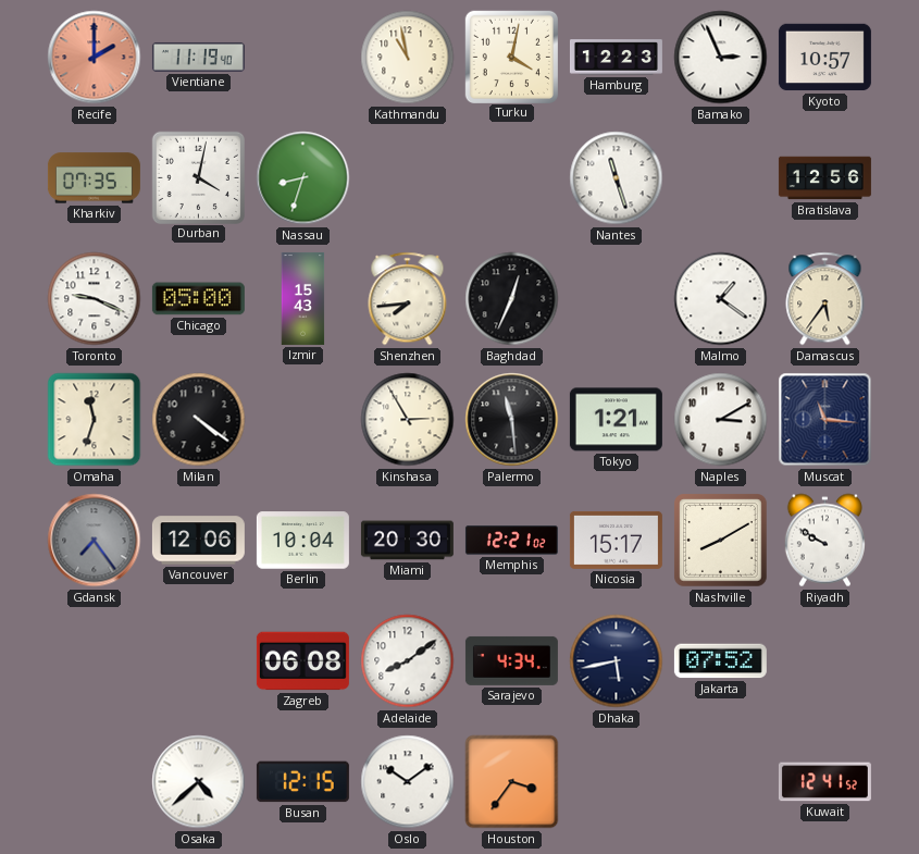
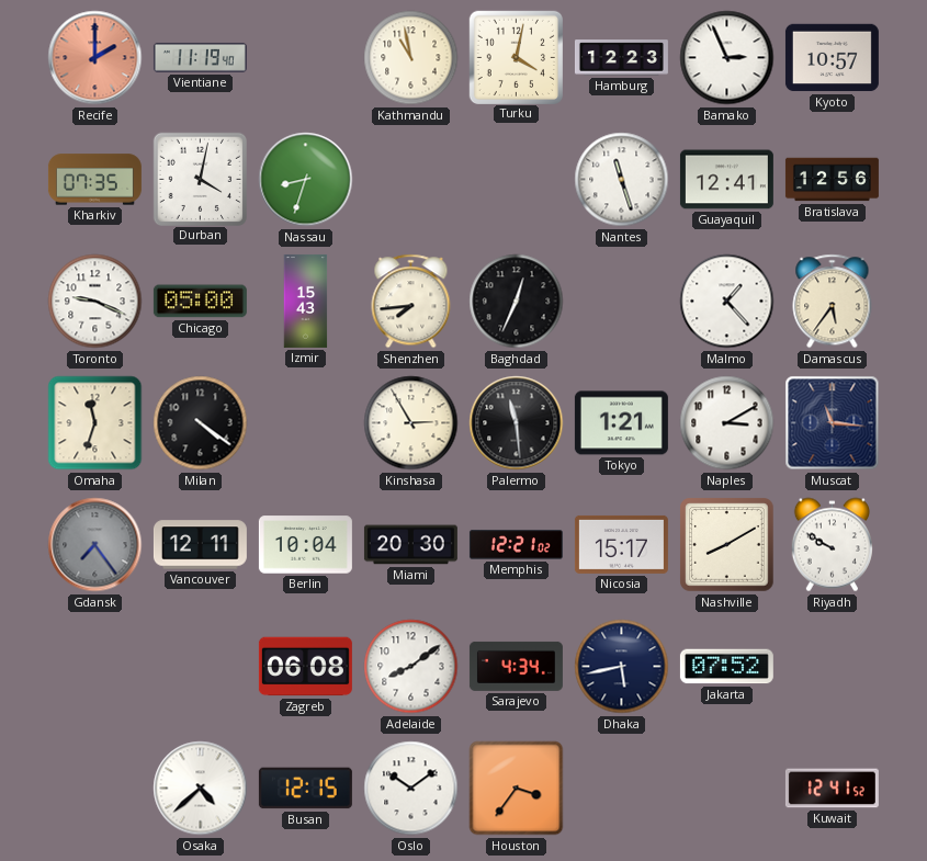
Guayaquil: none -> 12:41 (726, 180)
Malmo: 1:21 -> 1:23 (727, 302)
Vancouver: 12:06 -> 12:11 (200, 545)
